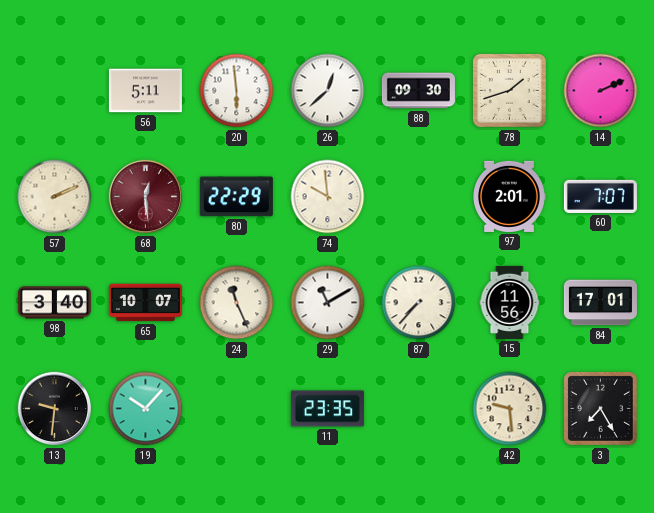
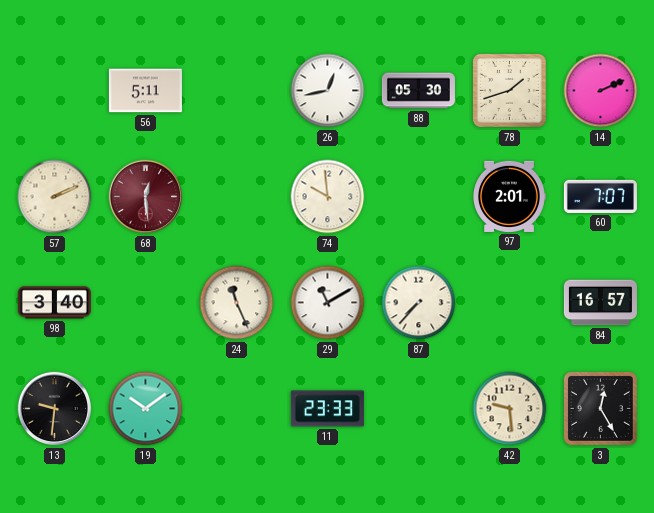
20: 5:59 -> none (237, 91)
26: 12:38 -> 12:43 (328, 91)
88: 09:30 -> 05:30 (418, 91)
80: 22:29 -> none (236, 197)
65: 10:07 -> none (145, 303)
15: 11:56 -> none (510, 302)
84: 17:01 -> 16:57 (600, 303)
19: 10:07 -> 10:09 (146, 409)
11: 23:35 -> 23:33 (327, 409)
3: 7:25 -> 12:25 (600, 408)
